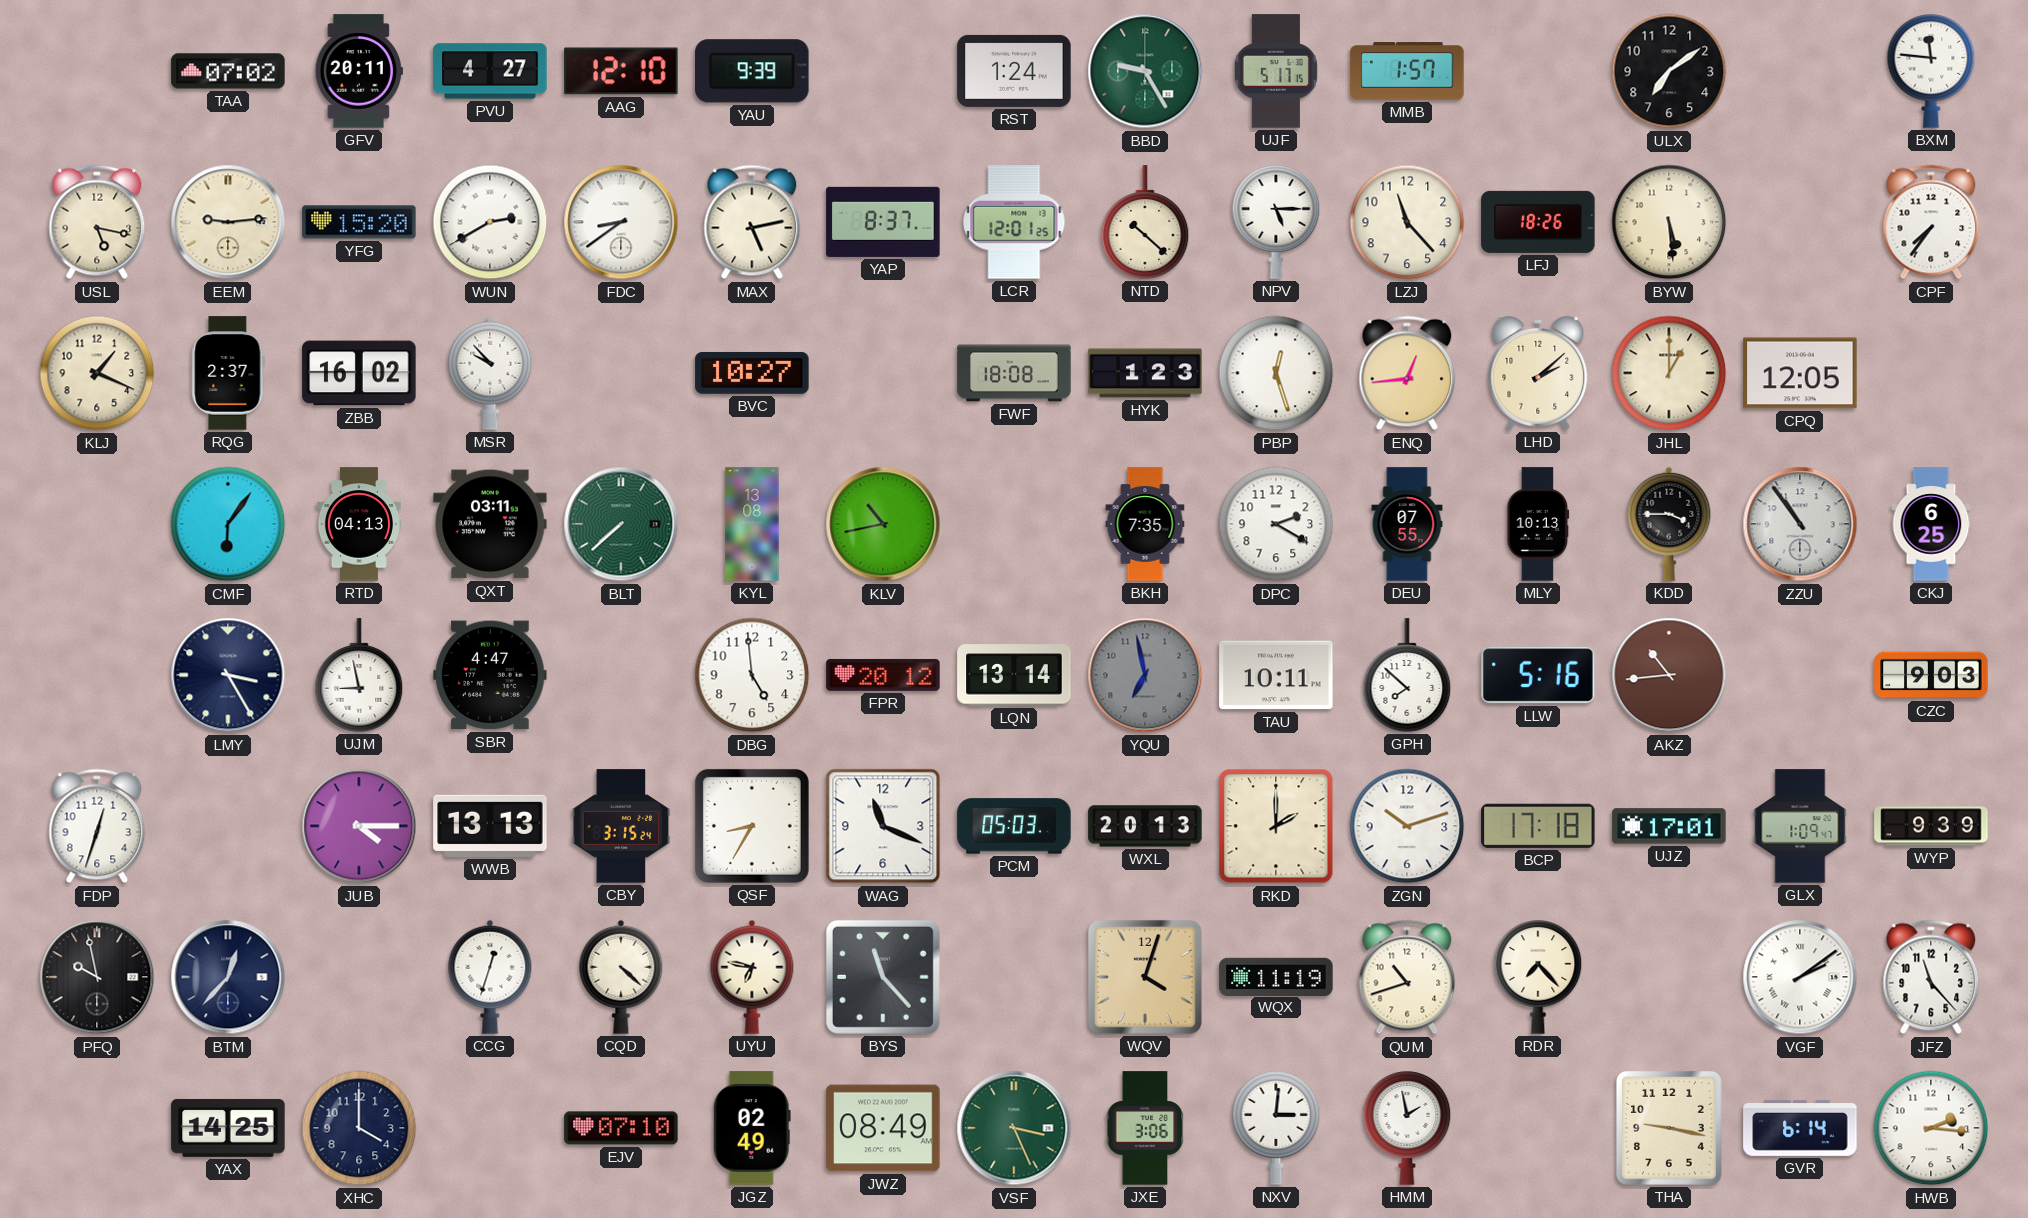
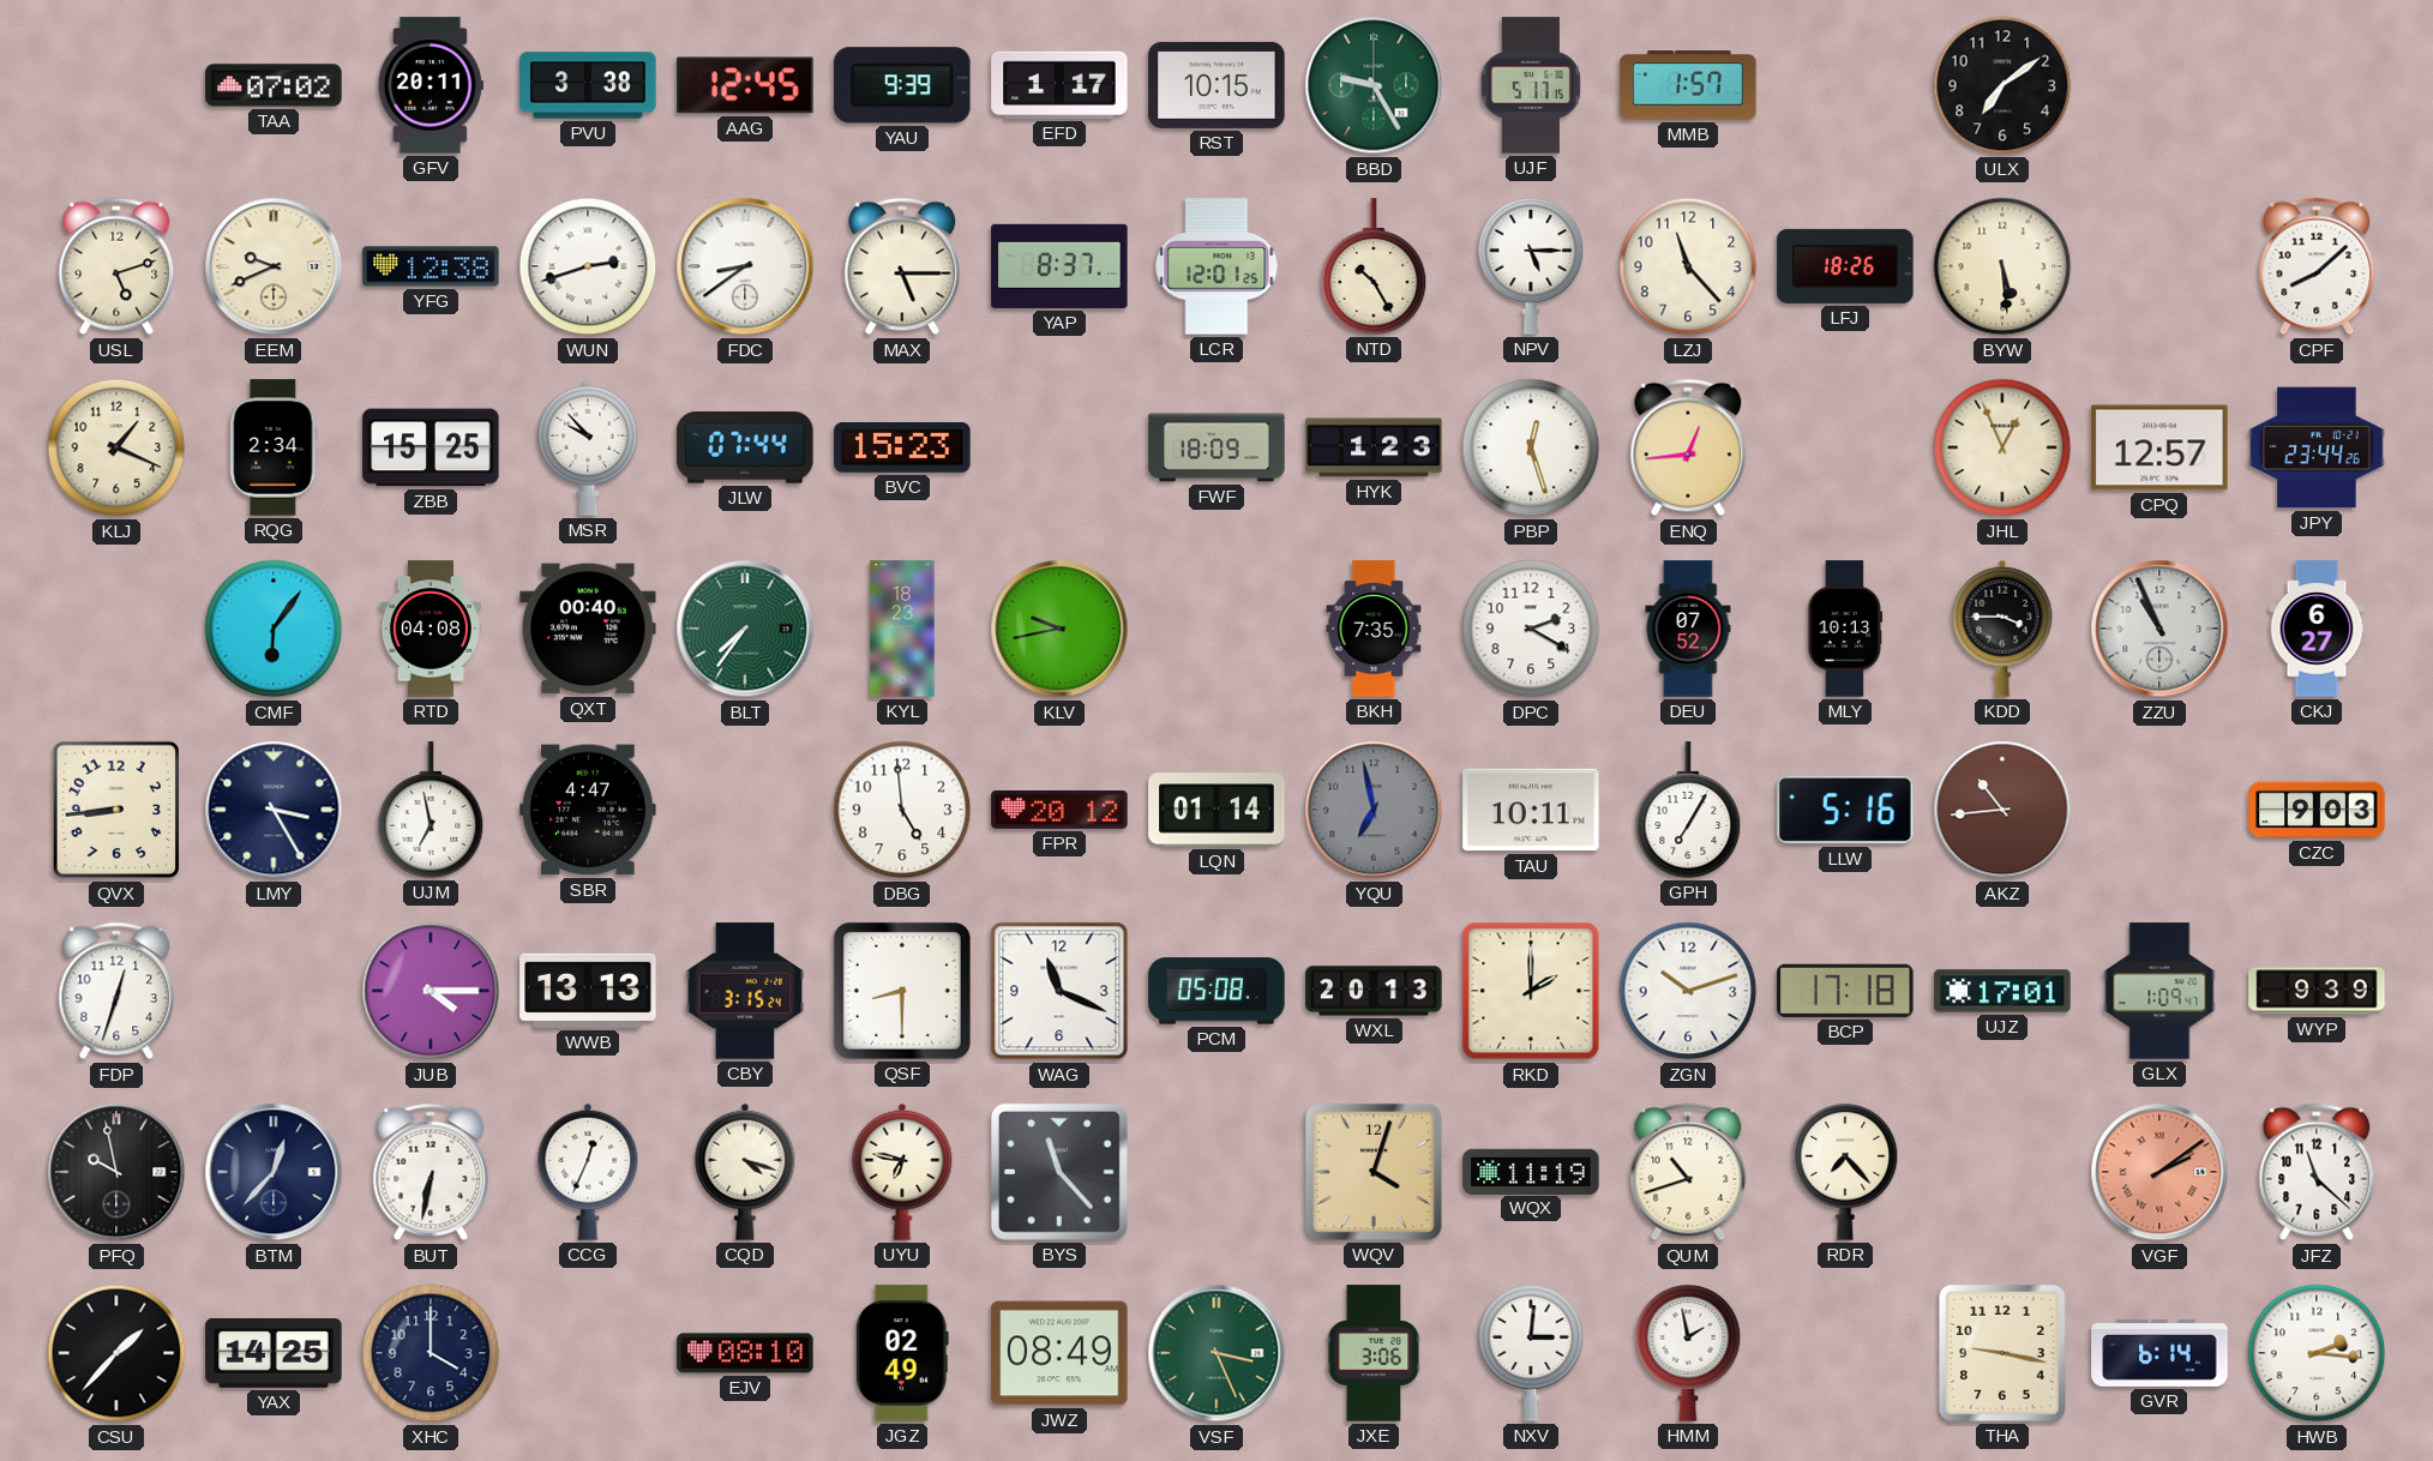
PVU: 4:27 -> 3:38 (588, 85)
AAG: 12:10 -> 12:45 (745, 85)
EFD: none -> 1:17 (1059, 85)
RST: 1:24 -> 10:15 (1216, 85)
BXM: 11:46 -> none (1931, 71)
USL: 5:17 -> 5:12 (116, 266)
EEM: 9:14 -> 9:41 (274, 266)
YFG: 15:20 -> 12:38 (431, 266)
WUN: 2:40 -> 2:42 (588, 266)
MAX: 5:13 -> 5:15 (902, 266)
NTD: 10:22 -> 10:25 (1374, 266)
CPF: 7:36 -> 8:08 (2317, 266)
RQG: 2:37 -> 2:34 (274, 447)
ZBB: 16:02 -> 15:25 (431, 447)
JLW: none -> 07:44 (745, 447)
BVC: 10:27 -> 15:23 (902, 447)
FWF: 18:08 -> 18:09 (1216, 447)
LHD: 2:08 -> none (1538, 373)
JHL: 1:00 -> 12:56 (2002, 447)
CPQ: 12:05 -> 12:57 (2159, 447)
JPY: none -> 23:44 (2317, 447)
RTD: 04:13 -> 04:08 (431, 629)
QXT: 03:11 -> 00:40 (588, 629)
BLT: 7:38 -> 7:36 (745, 629)
KYL: 13:08 -> 18:23 (902, 629)
KLV: 10:43 -> 9:43 (1059, 629)
DEU: 07:55 -> 07:52 (1688, 629)
ZZU: 10:54 -> 10:56 (2159, 629)
CKJ: 6:25 -> 6:27 (2317, 629)
QVX: none -> 8:44 (115, 810)
UJM: 8:58 -> 6:58 (431, 810)
LQN: 13:14 -> 01:14 (1216, 810)
GPH: 7:52 -> 7:05 (1688, 810)
QSF: 8:35 -> 8:30 (902, 991)
PCM: 05:03 -> 05:08 (1216, 991)
BUT: none -> 6:32 (431, 1172)
CCG: 12:33 -> 12:34 (588, 1172)
CQD: 4:22 -> 4:18 (745, 1172)
VGF dial: white -> salmon (2159, 1172)
JFZ: 11:23 -> 11:22 (2317, 1172)
CSU: none -> 1:37 (116, 1353)
EJV: 07:10 -> 08:10 (745, 1353)
